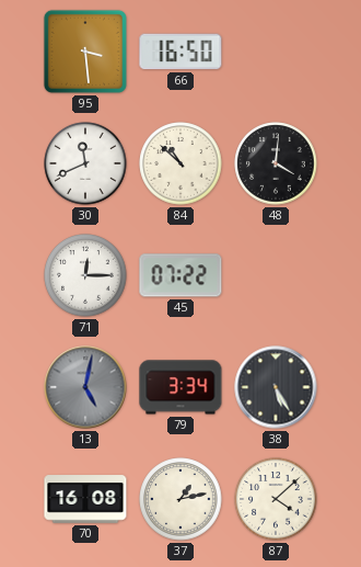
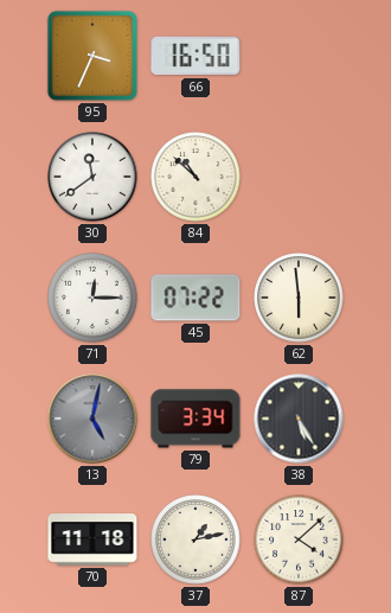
95: 3:29 -> 3:34 (92, 56)
30: 11:41 -> 11:39 (92, 177)
48: 4:01 -> none (276, 163)
62: none -> 5:59 (299, 298)
70: 16:08 -> 11:18 (92, 539)
